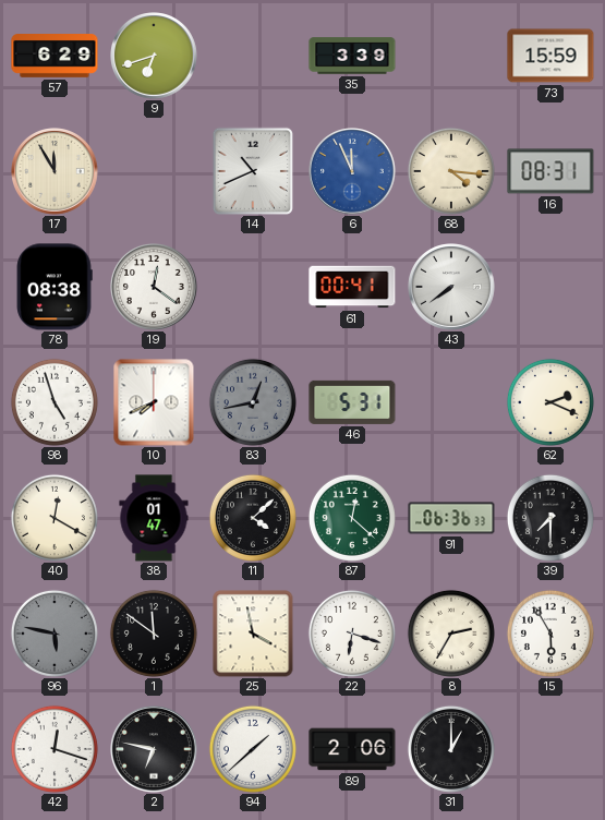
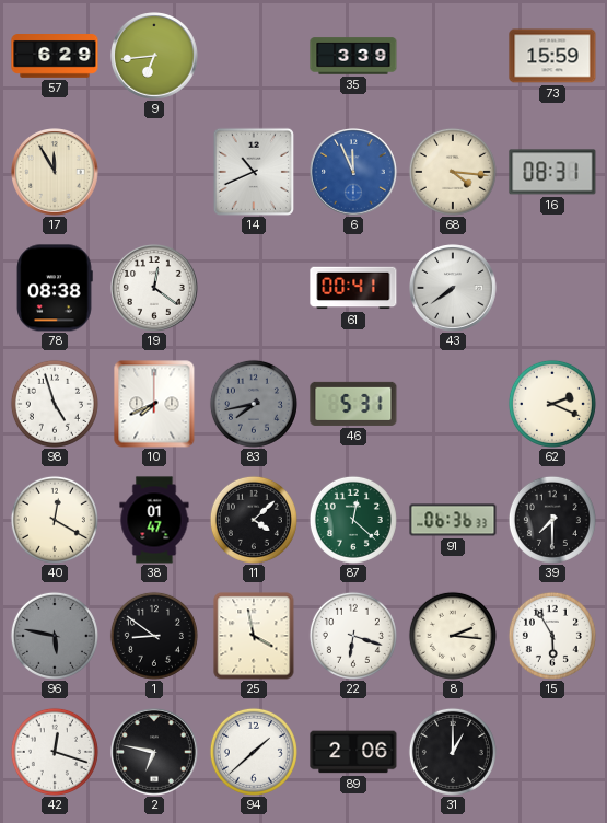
9: 6:42 -> 6:44 (154, 56)
83: 12:43 -> 7:43 (254, 404)
1: 11:51 -> 8:51 (154, 636)
8: 2:35 -> 2:16 (453, 636)
